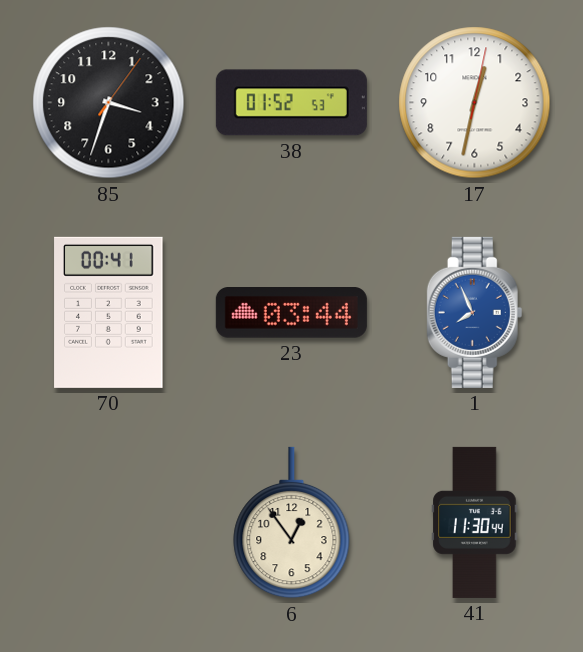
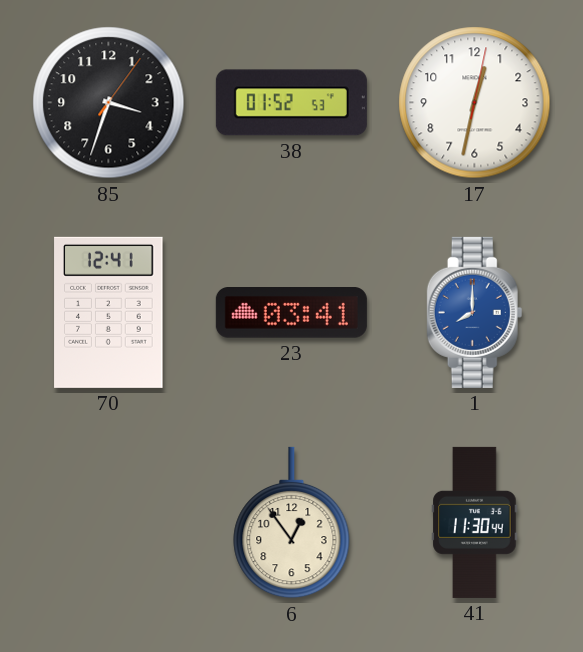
70: 00:41 -> 12:41 (109, 312)
23: 03:44 -> 03:41 (291, 313)
1: 7:56 -> 8:00 (475, 312)
